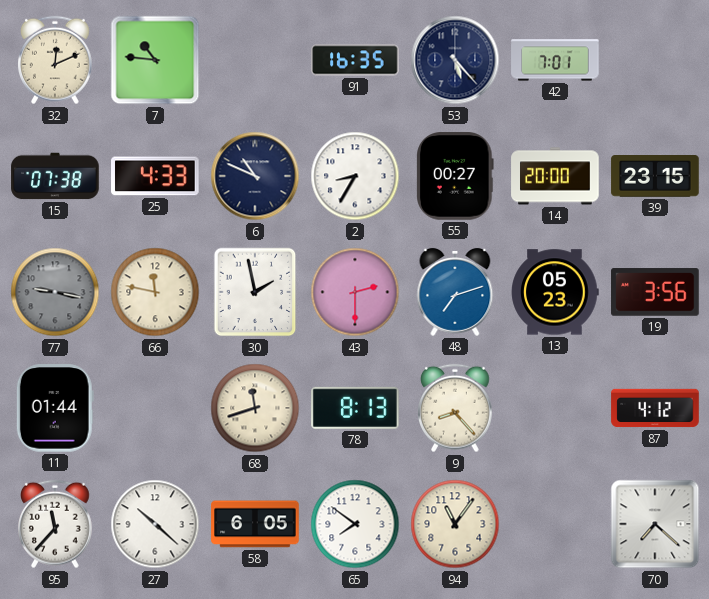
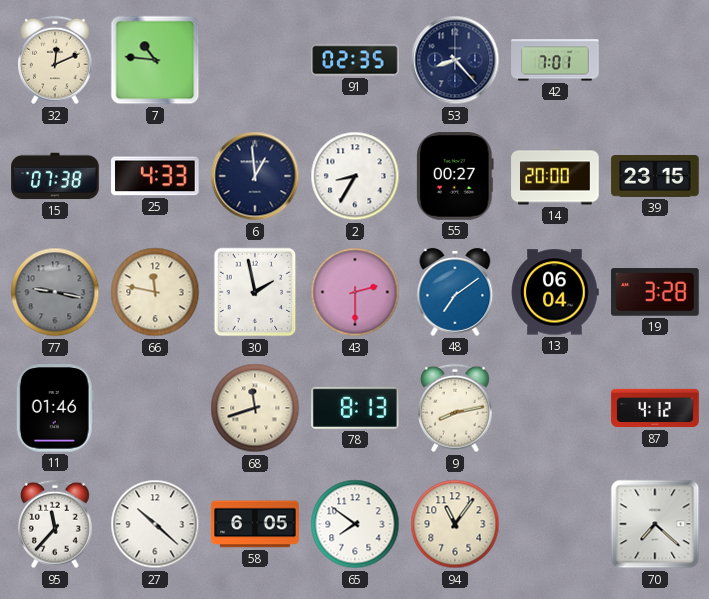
91: 16:35 -> 02:35 (355, 60)
53: 5:23 -> 8:23 (455, 60)
6: 10:49 -> 12:59 (255, 176)
48: 7:12 -> 7:09 (455, 292)
13: 05:23 -> 06:04 (555, 292)
19: 3:56 -> 3:28 (655, 292)
11: 01:44 -> 01:46 (55, 408)
9: 8:23 -> 8:13 (456, 408)
